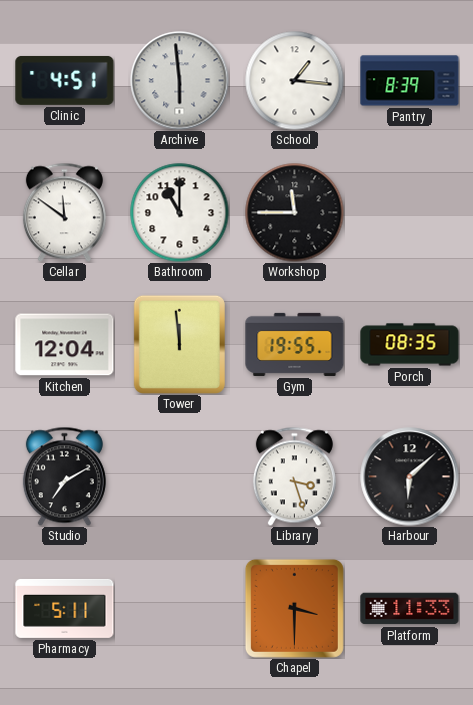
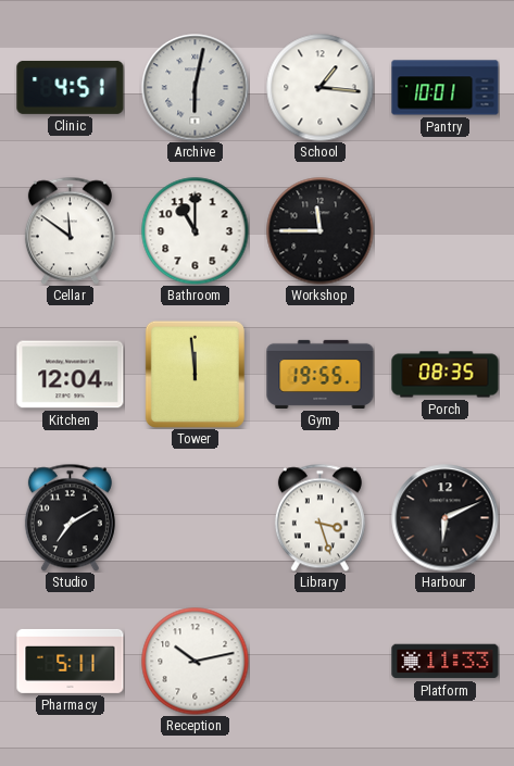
Archive: 5:59 -> 6:02 (196, 88)
Pantry: 8:39 -> 10:01 (446, 88)
Harbour: 6:08 -> 6:11 (446, 518)
Reception: none -> 10:13 (196, 662)
Chapel: 3:30 -> none (294, 608)
